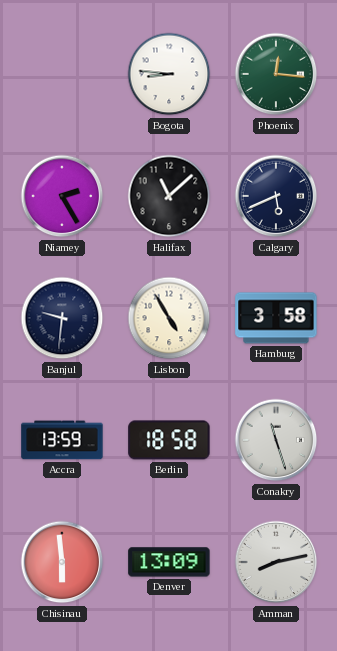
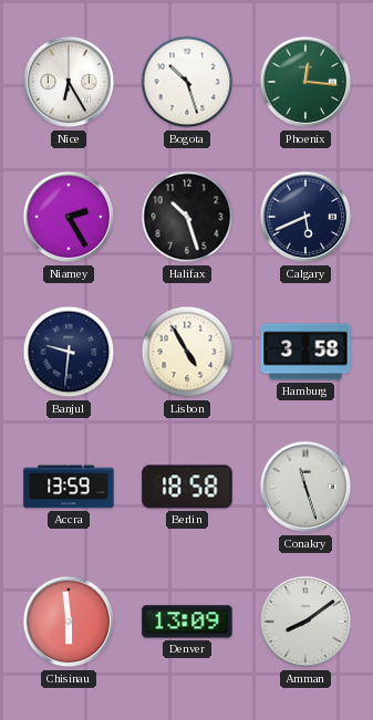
Nice: none -> 6:25 (69, 82)
Bogota: 8:46 -> 10:27 (187, 82)
Halifax: 11:08 -> 10:27 (187, 217)
Amman: 8:13 -> 8:09 (305, 622)
